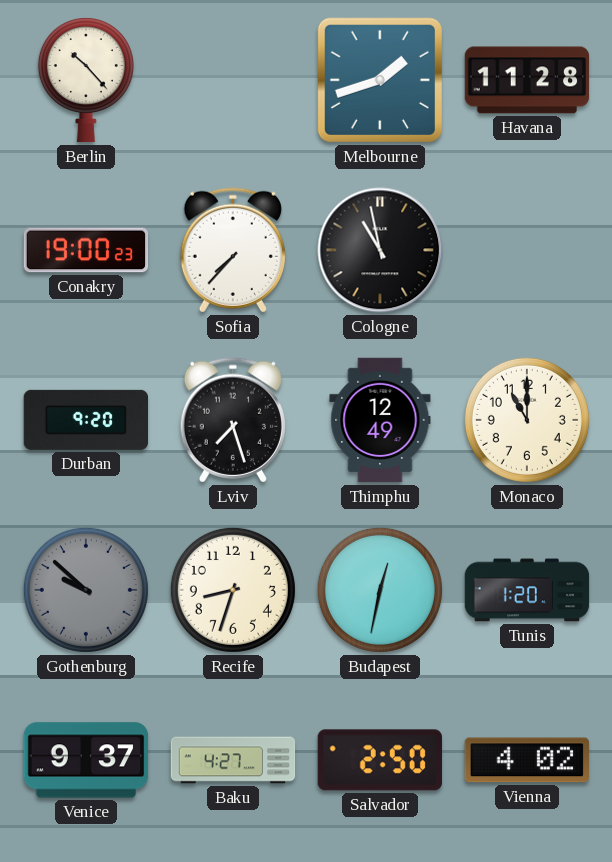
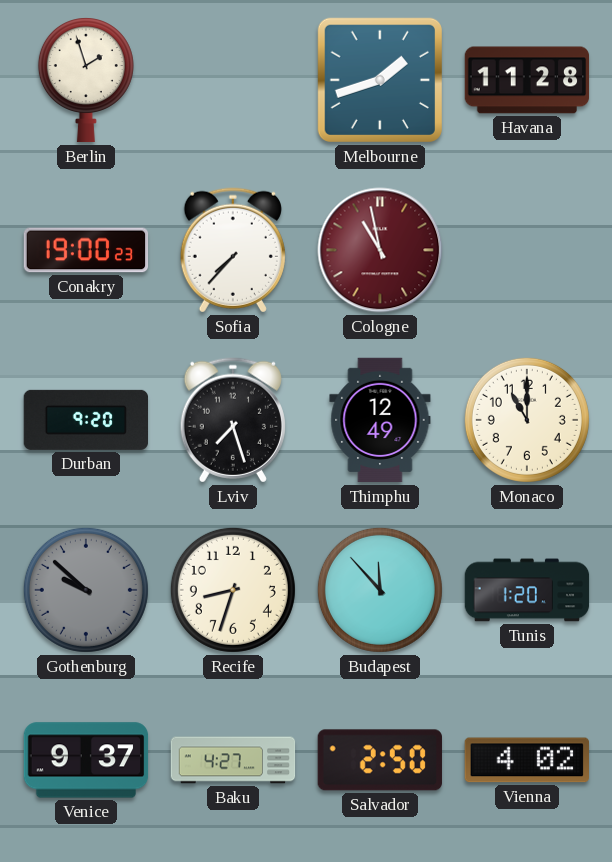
Berlin: 10:23 -> 1:57 (86, 81)
Cologne dial: black -> burgundy (380, 250)
Budapest: 12:32 -> 11:53 (380, 590)
